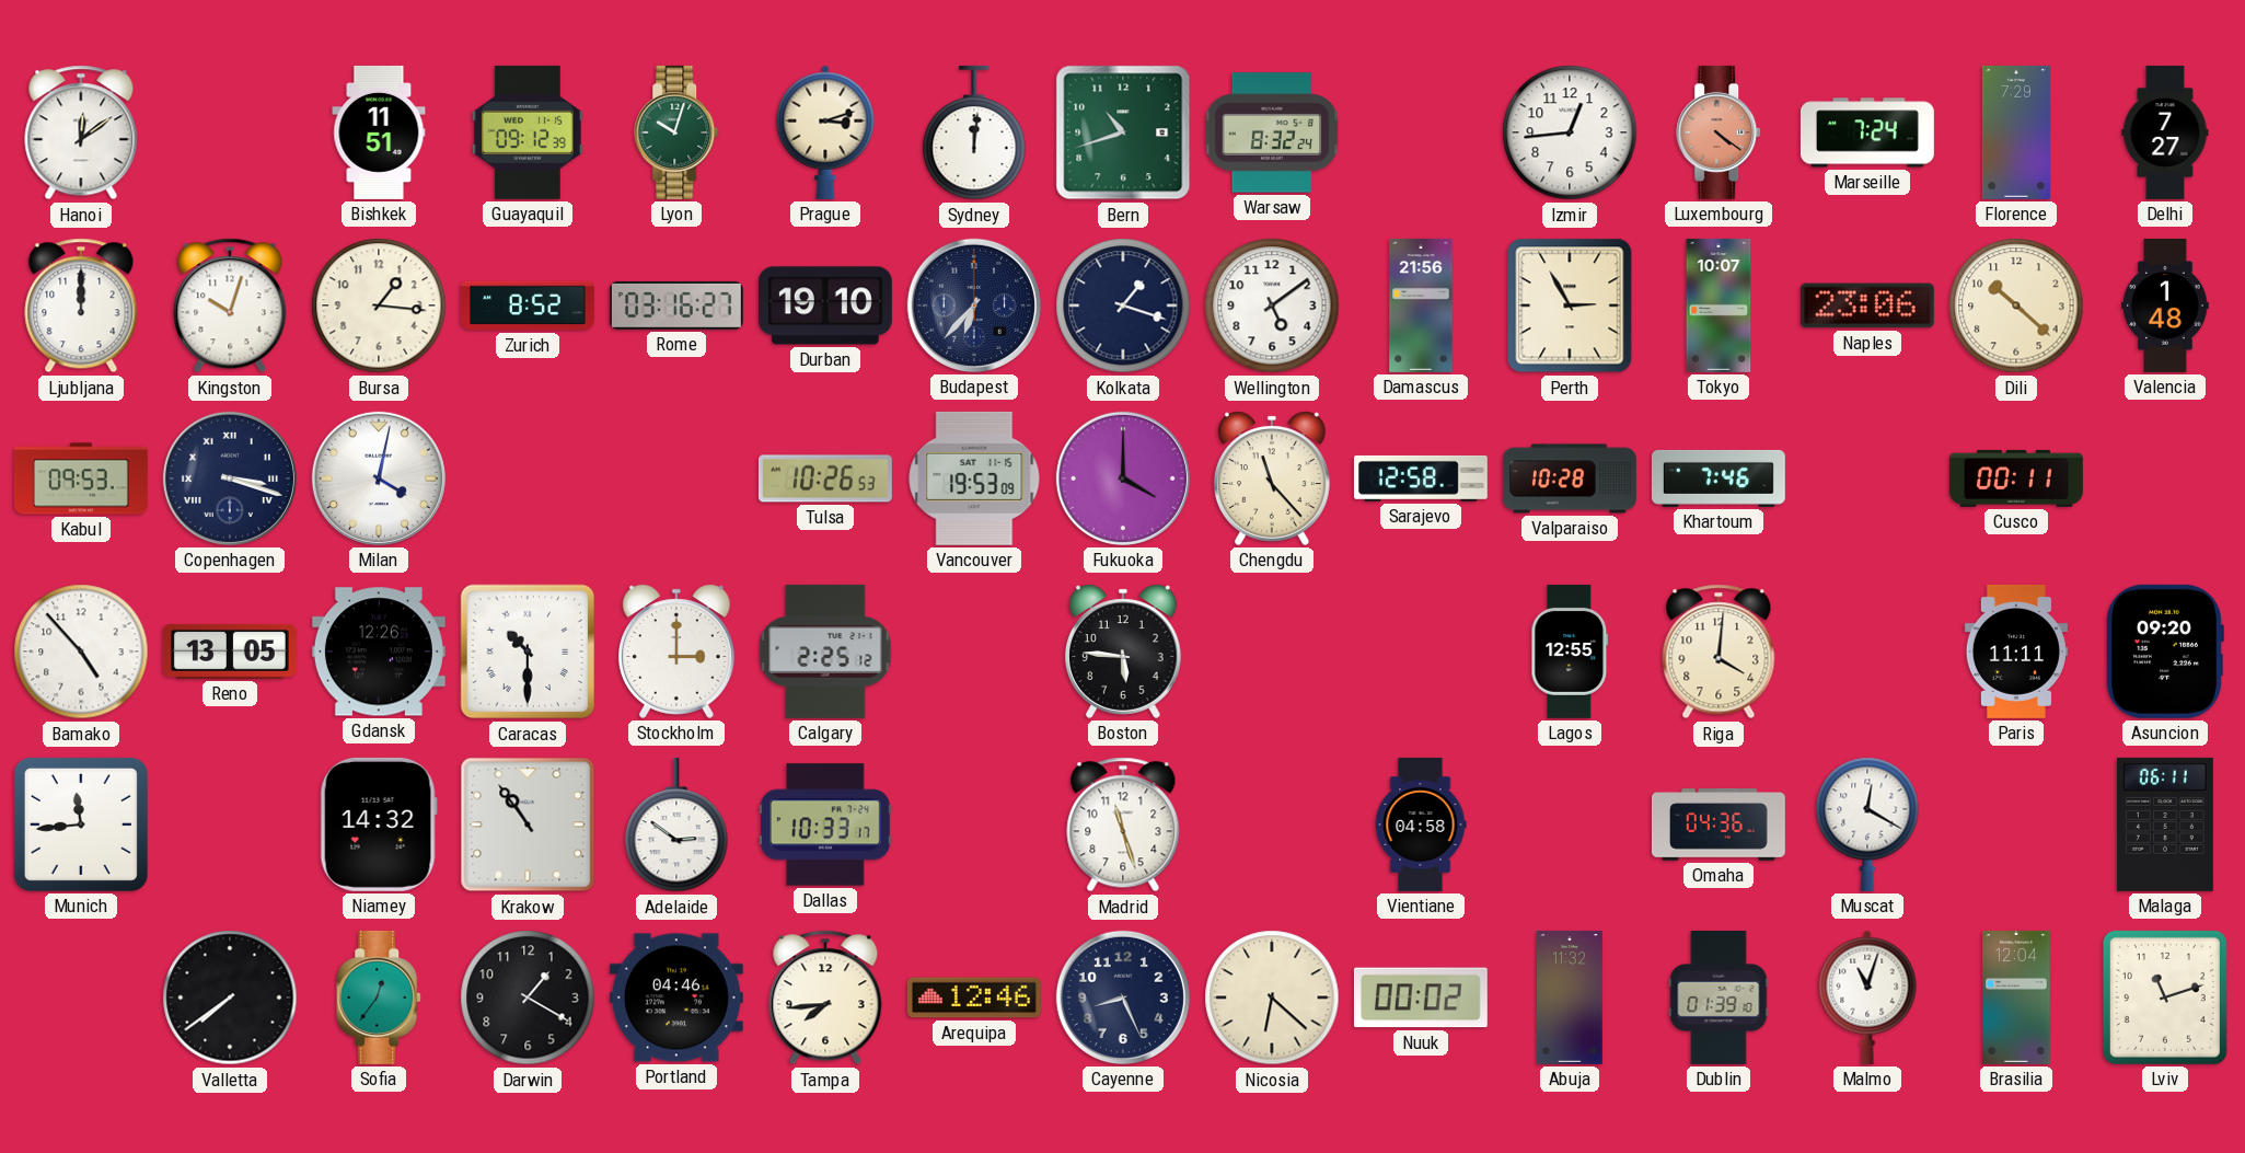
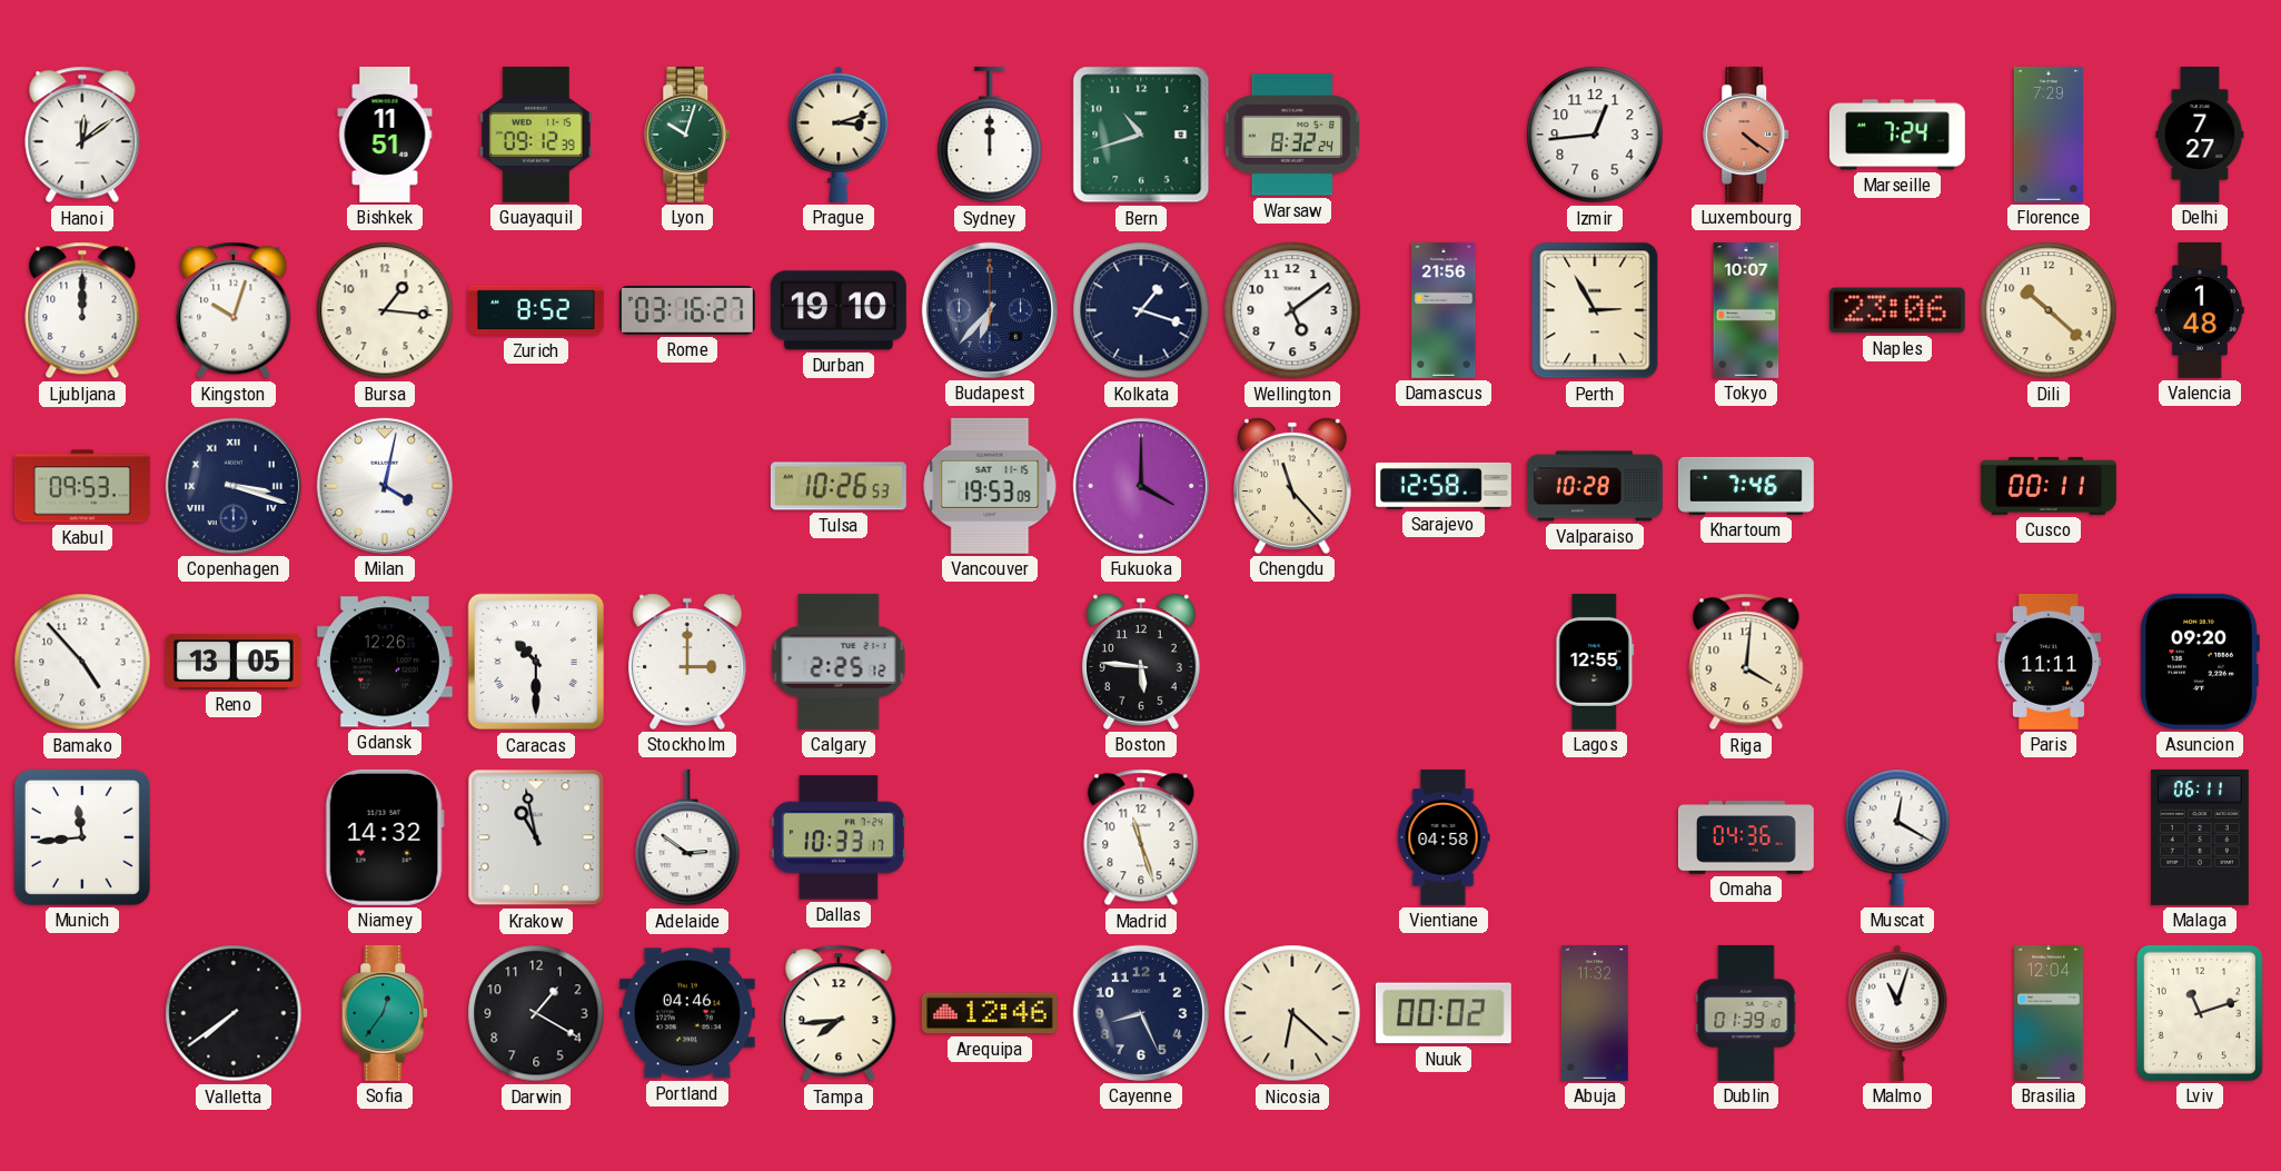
Sydney: 12:01 -> 12:00 (990, 135)
Krakow: 10:54 -> 10:58 (536, 837)
